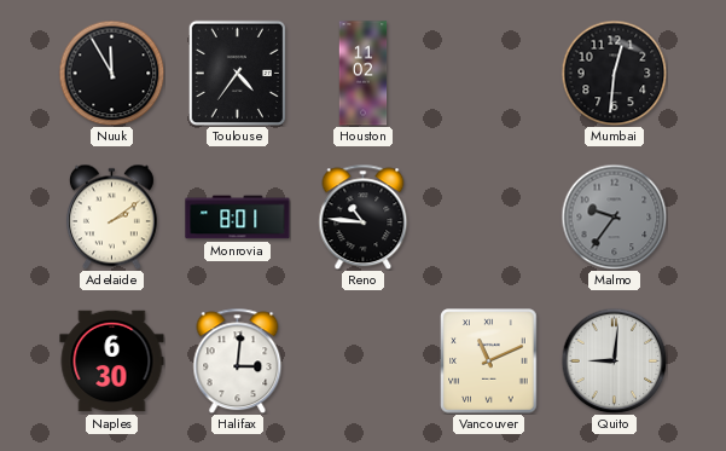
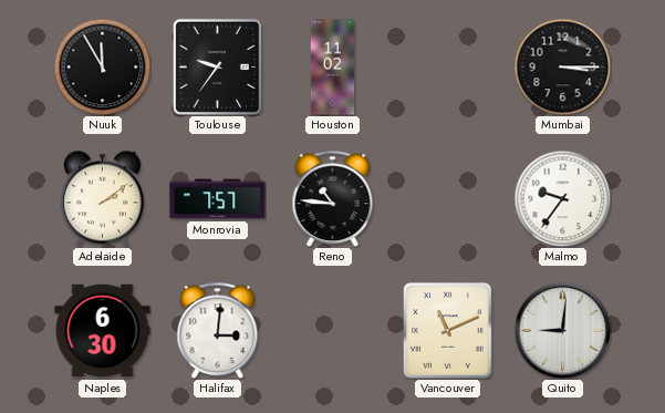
Toulouse: 4:36 -> 9:36 (217, 66)
Mumbai: 12:31 -> 3:15 (562, 66)
Monrovia: 8:01 -> 7:57 (218, 199)
Malmo dial: grey -> white (562, 198)
